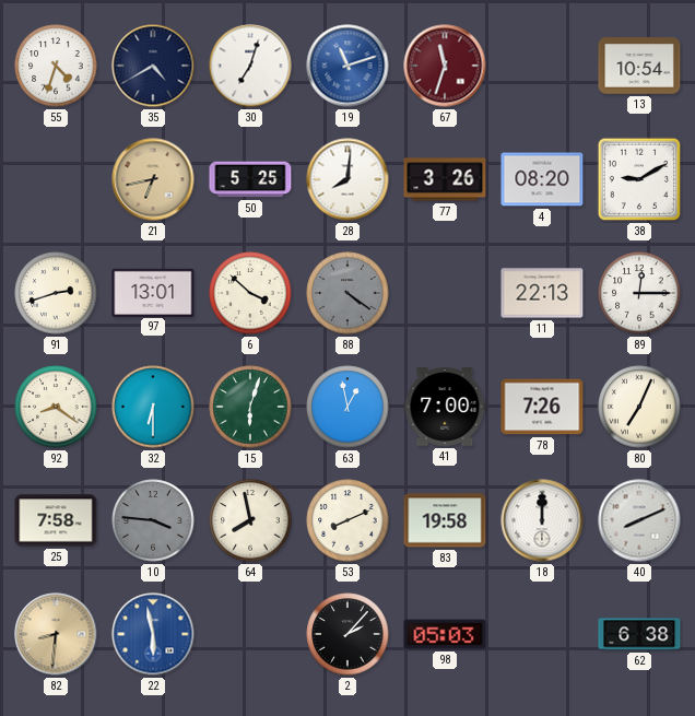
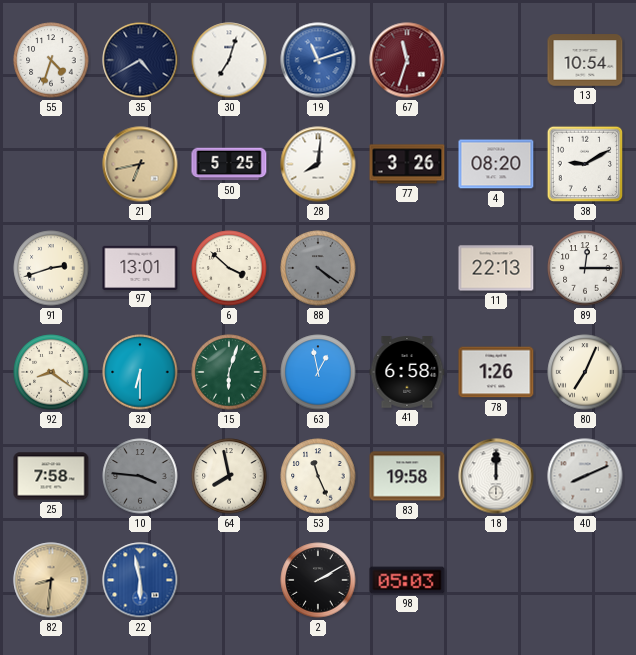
41: 7:00 -> 6:58 (407, 372)
78: 7:26 -> 1:26 (496, 372)
53: 8:11 -> 11:26 (318, 476)
2: 2:07 -> 2:10 (318, 580)
62: 6:38 -> none (639, 634)
